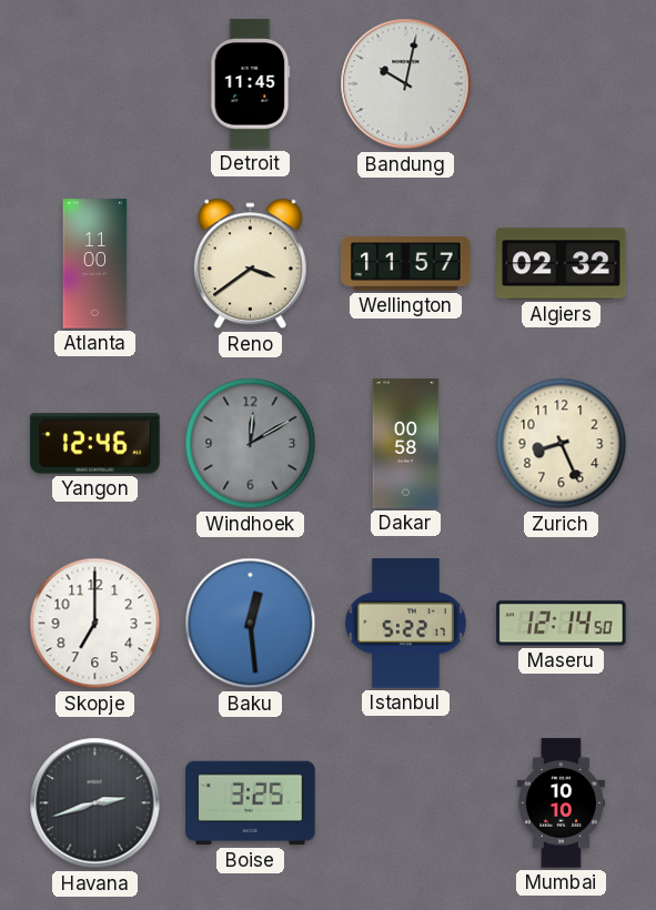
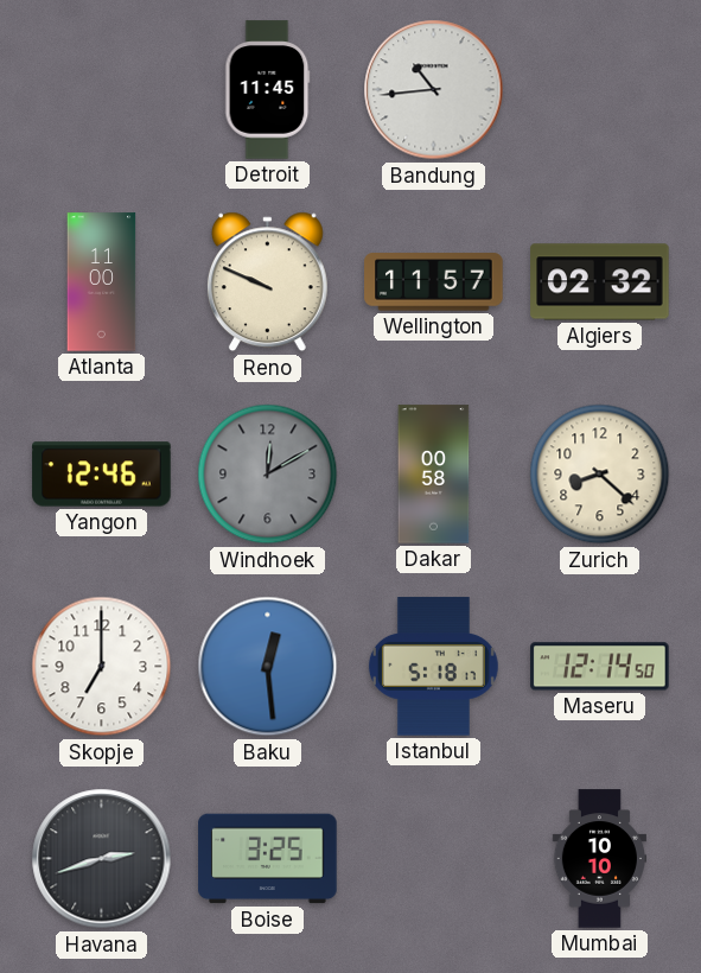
Bandung: 10:02 -> 10:44 (434, 90)
Reno: 3:39 -> 9:49 (267, 282)
Zurich: 8:26 -> 8:22 (600, 475)
Istanbul: 5:22 -> 5:18 (433, 667)
